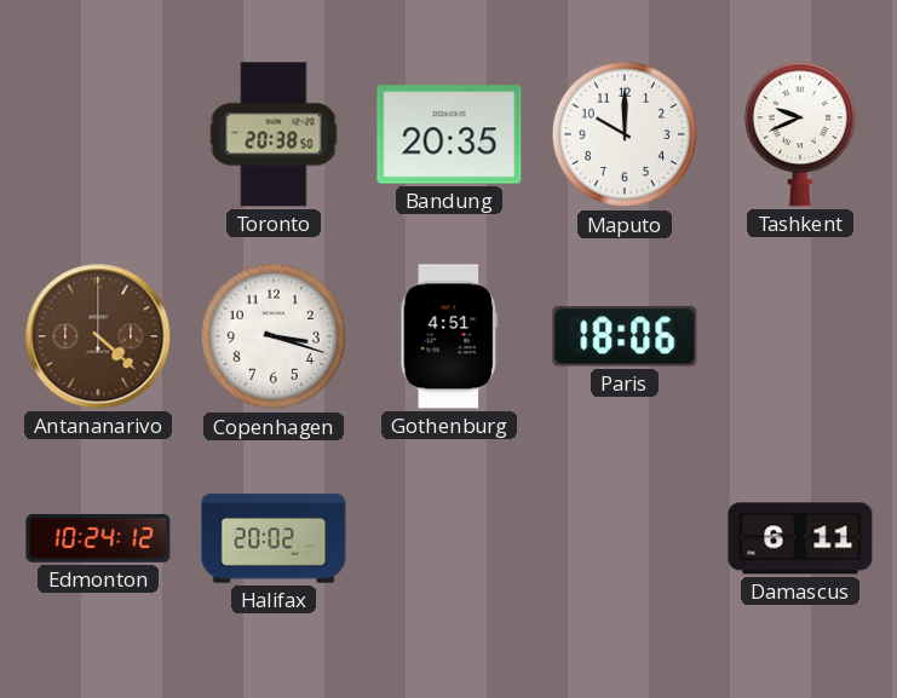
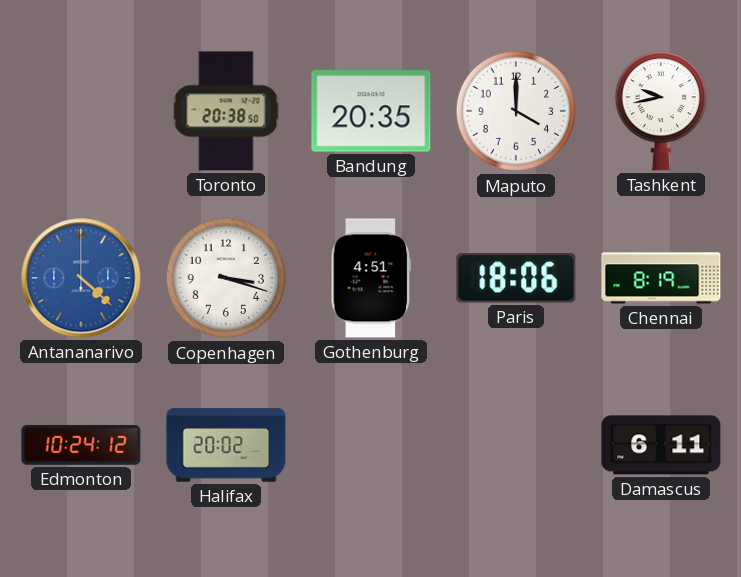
Maputo: 10:00 -> 4:00 (516, 111)
Tashkent: 9:41 -> 9:43 (660, 112)
Antananarivo dial: brown -> blue (81, 278)
Chennai: none -> 8:19 (661, 278)
